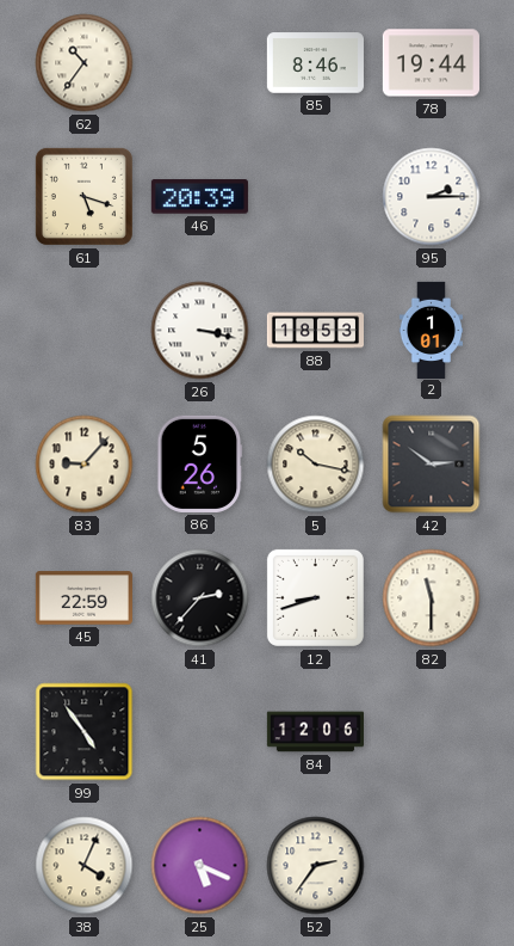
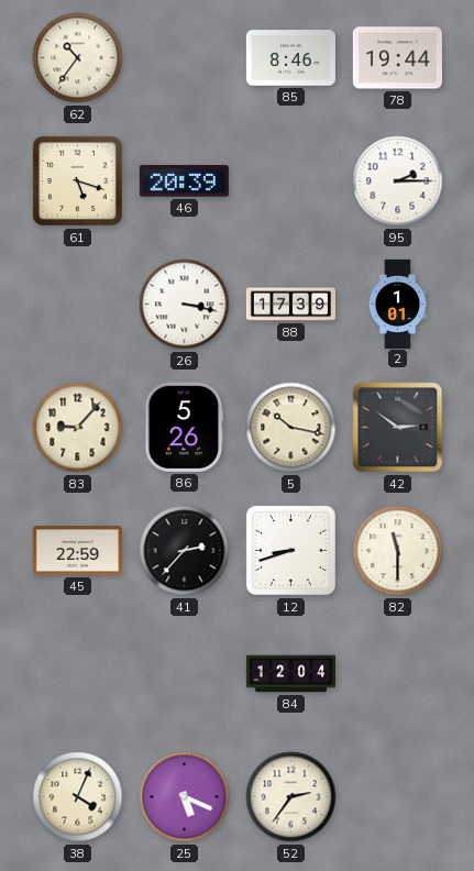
88: 18:53 -> 17:39 (290, 305)
99: 4:54 -> none (85, 732)
84: 12:06 -> 12:04 (290, 674)
